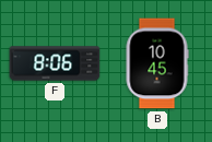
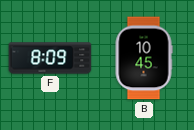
F: 8:06 -> 8:09 (50, 58)
